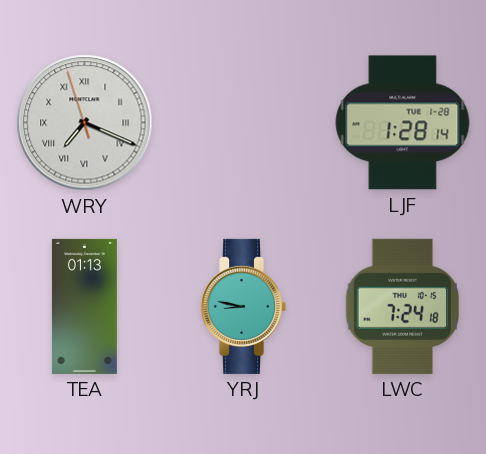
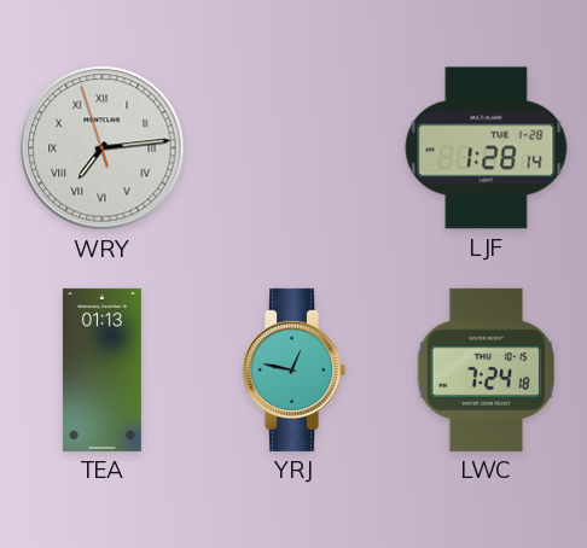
WRY: 7:18 -> 7:13 (103, 148)
YRJ: 8:47 -> 12:47 (295, 369)
